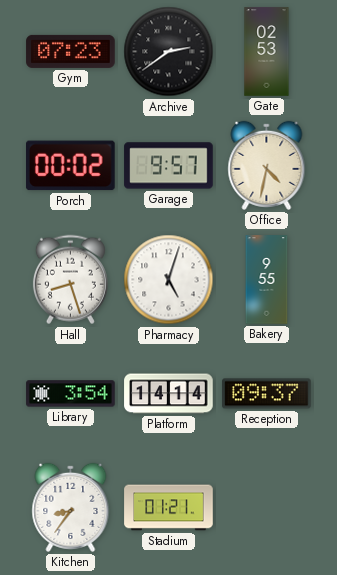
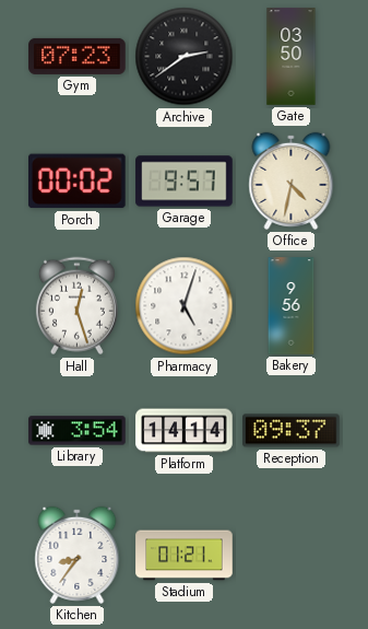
Gate: 02:53 -> 03:50 (292, 57)
Hall: 8:27 -> 12:27 (76, 306)
Bakery: 9:55 -> 9:56 (292, 306)
